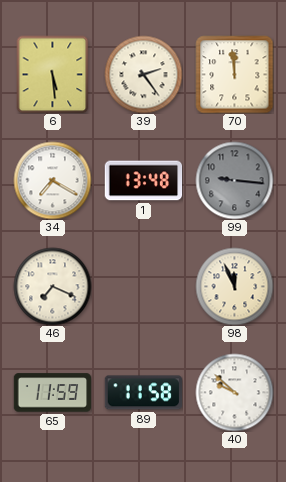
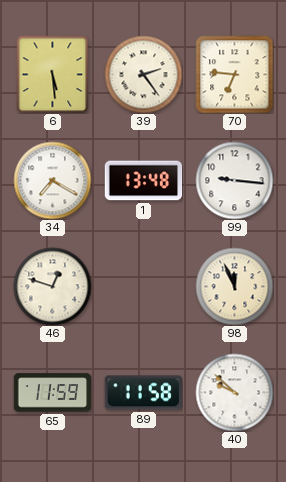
70: 11:59 -> 6:46 (234, 74)
99 dial: grey -> white (234, 180)
46: 7:19 -> 12:48 (52, 286)
